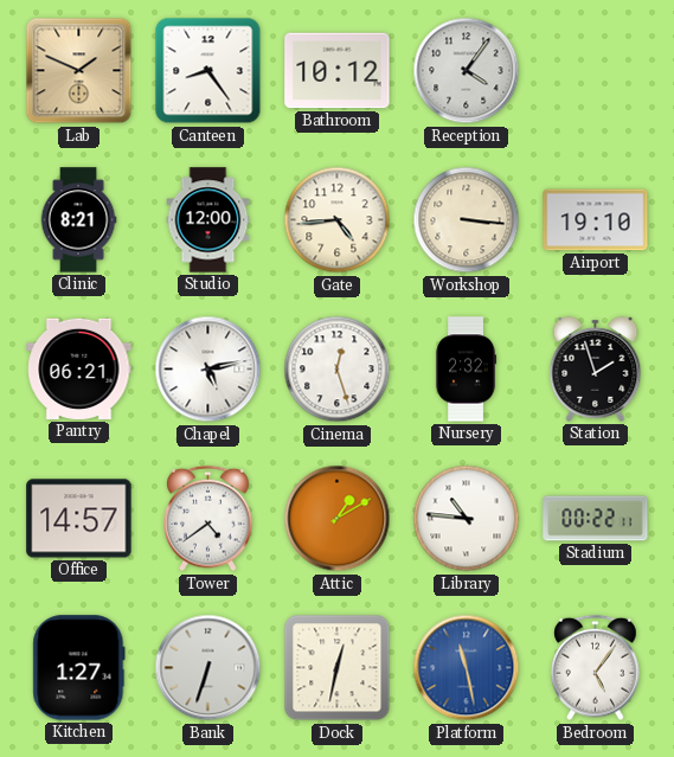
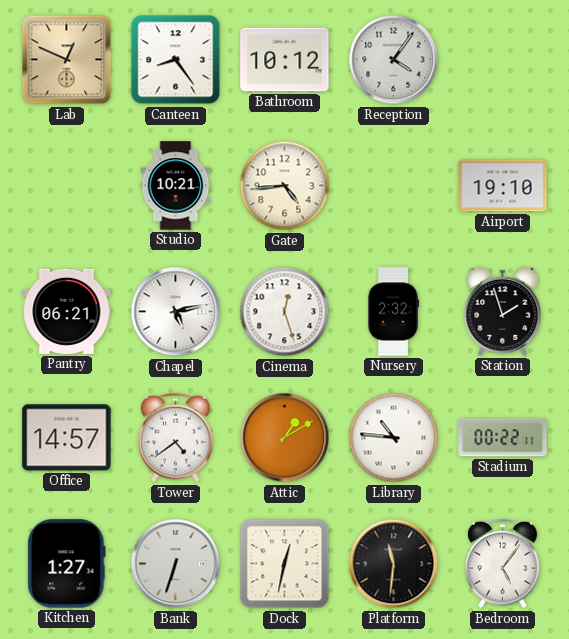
Lab: 1:49 -> 12:49 (67, 60)
Clinic: 8:21 -> none (78, 220)
Studio: 12:00 -> 10:21 (176, 186)
Workshop: 3:16 -> none (467, 220)
Platform: 11:28 -> 11:31 (394, 564)
Platform dial: blue -> black (394, 564)
